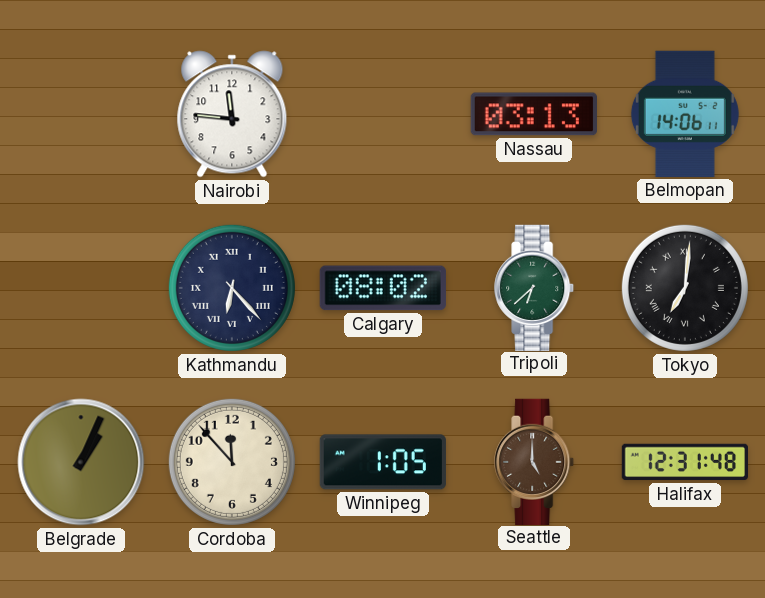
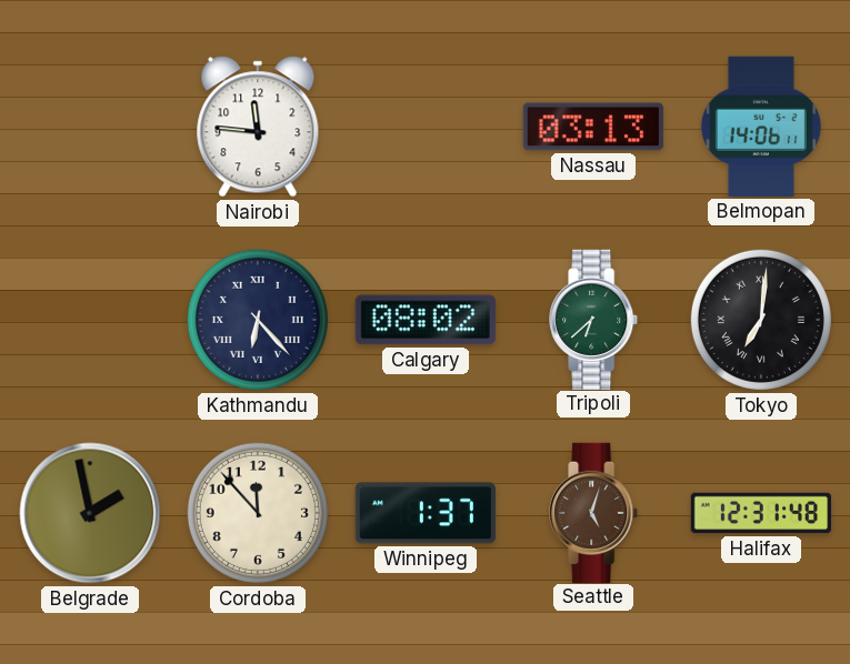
Belgrade: 1:04 -> 1:58 (90, 513)
Winnipeg: 1:05 -> 1:37 (426, 513)
Seattle: 5:00 -> 5:03 (594, 512)
